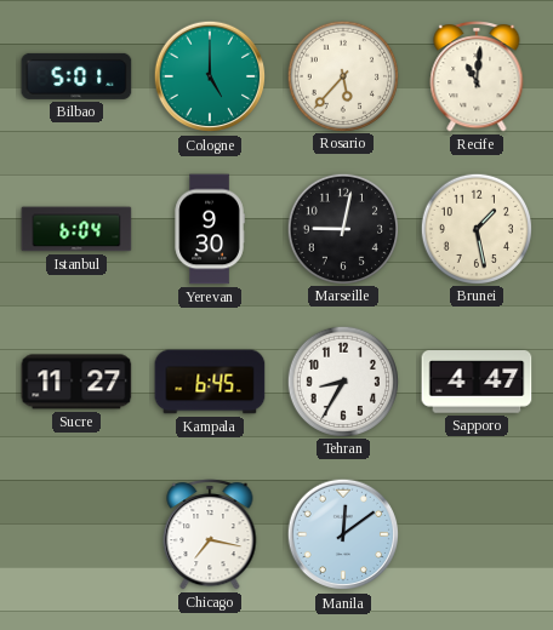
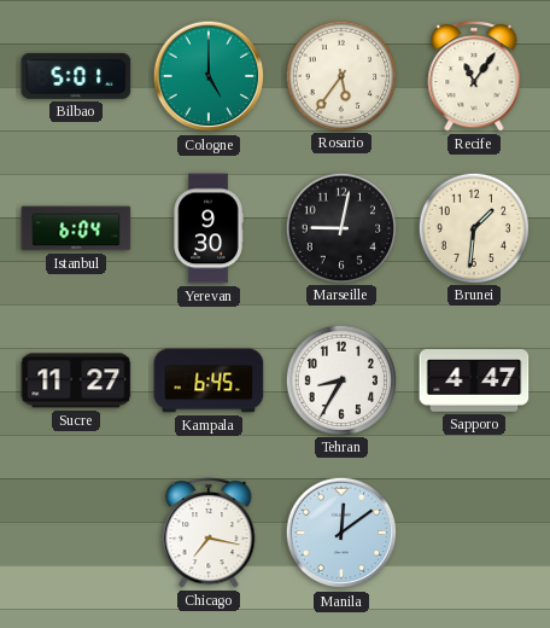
Rosario: 5:37 -> 5:36 (340, 75)
Recife: 11:01 -> 11:06 (474, 77)
Brunei: 1:28 -> 1:31 (473, 227)
